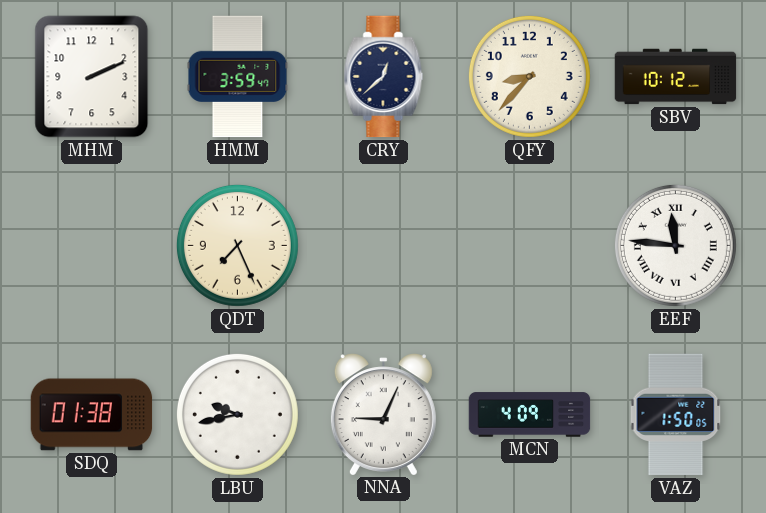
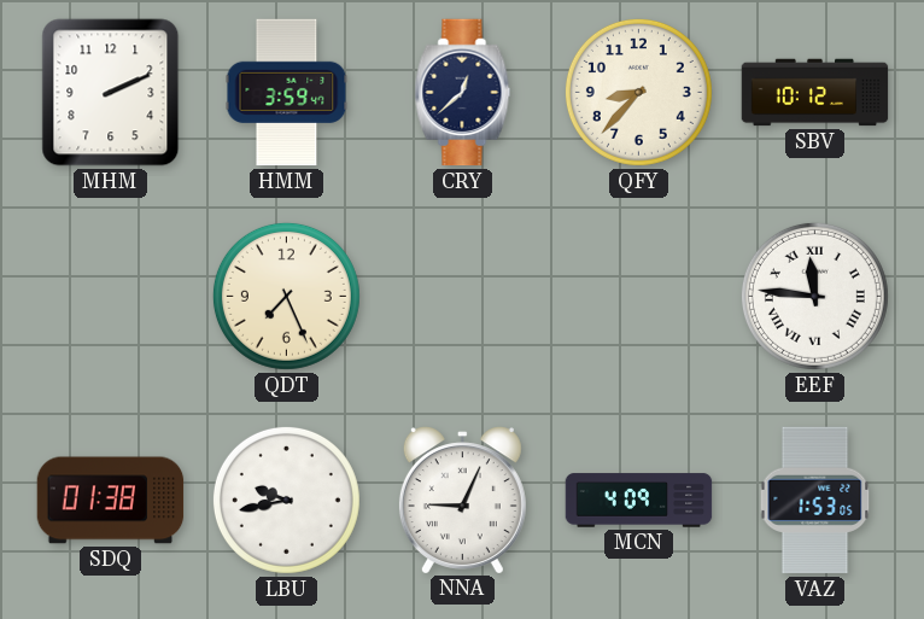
VAZ: 1:50 -> 1:53 (815, 501)
